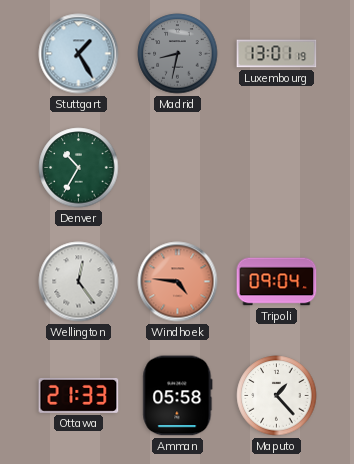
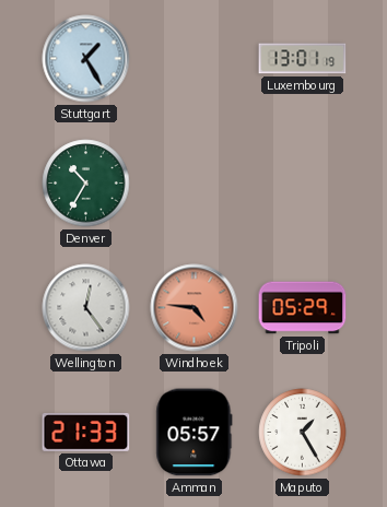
Madrid: 8:32 -> none (178, 54)
Tripoli: 09:04 -> 05:29 (303, 308)
Amman: 05:58 -> 05:57 (195, 433)
Maputo: 1:23 -> 1:25 (303, 433)
